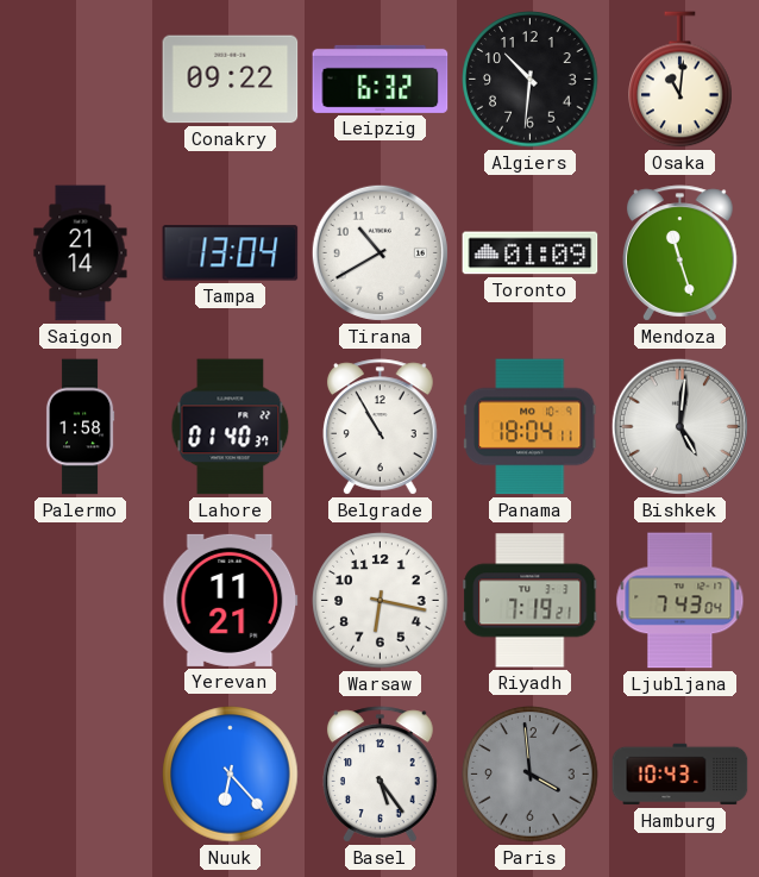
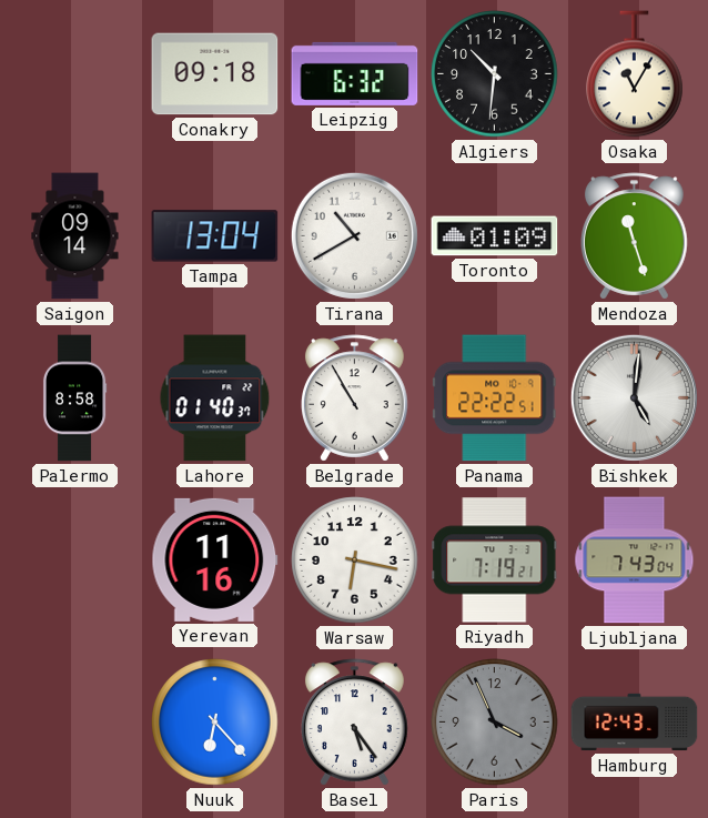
Conakry: 09:22 -> 09:18 (215, 74)
Osaka: 11:01 -> 11:05 (635, 74)
Saigon: 21:14 -> 09:14 (75, 236)
Palermo: 1:58 -> 8:58 (74, 398)
Panama: 18:04 -> 22:22 (495, 398)
Yerevan: 11:21 -> 11:16 (215, 559)
Paris: 3:59 -> 3:56 (495, 723)
Hamburg: 10:43 -> 12:43 (635, 723)
